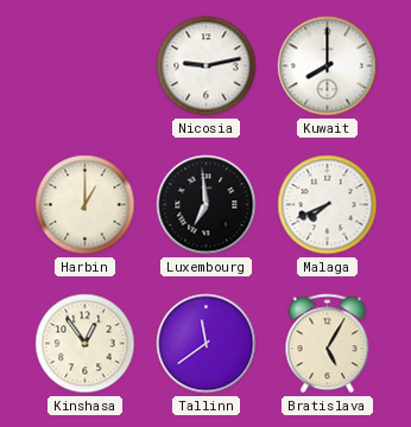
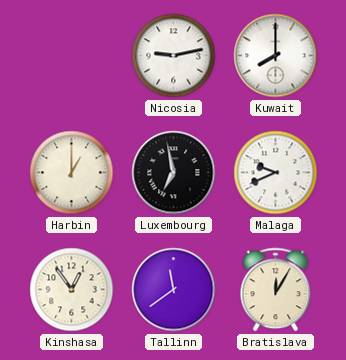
Luxembourg: 6:59 -> 6:58 (174, 173)
Malaga: 7:41 -> 9:41 (276, 173)
Bratislava: 5:05 -> 12:05 (276, 290)
